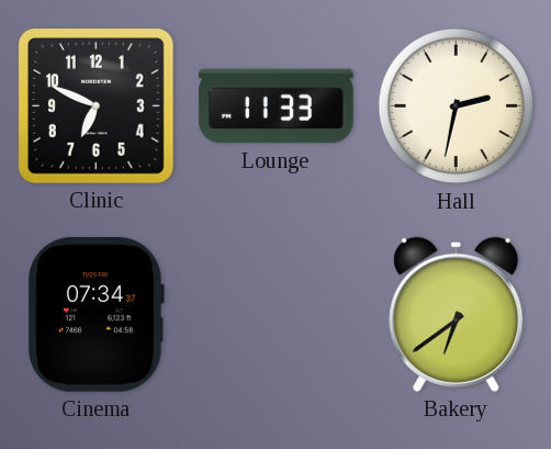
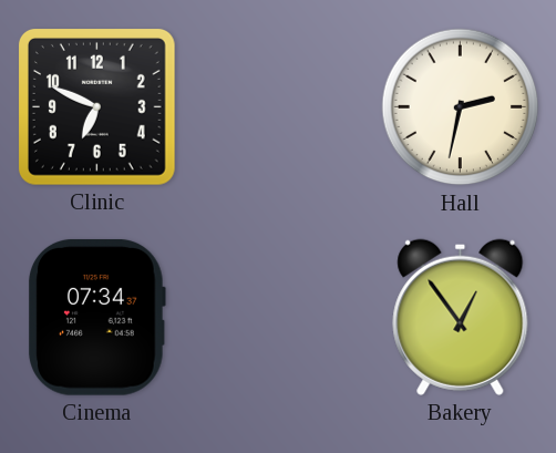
Lounge: 11:33 -> none (277, 106)
Bakery: 6:39 -> 12:54 (461, 317)
